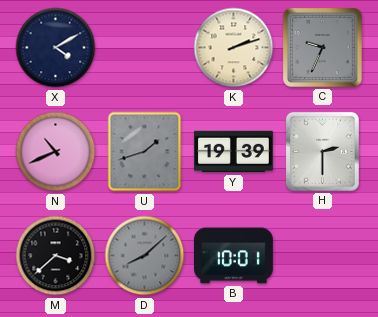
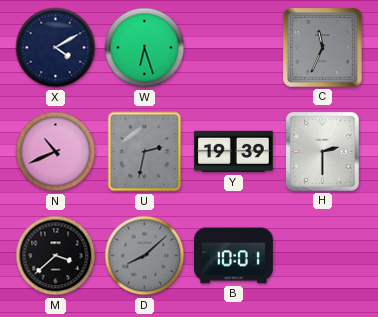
W: none -> 6:27 (145, 48)
K: 2:12 -> none (234, 48)
C: 9:34 -> 11:34 (322, 47)
U: 1:42 -> 2:32 (145, 152)
